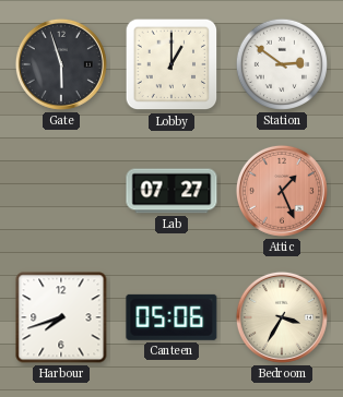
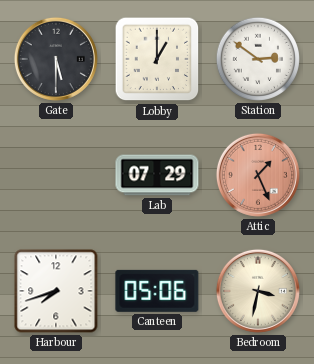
Gate: 5:57 -> 5:30 (56, 59)
Lab: 07:27 -> 07:29 (157, 175)
Bedroom: 3:35 -> 3:32 (258, 291)
